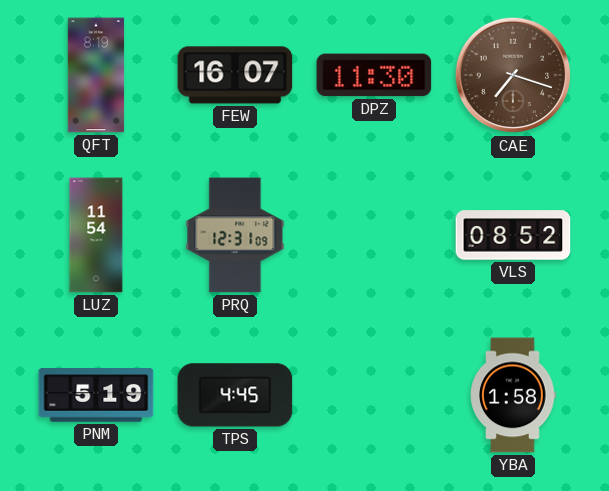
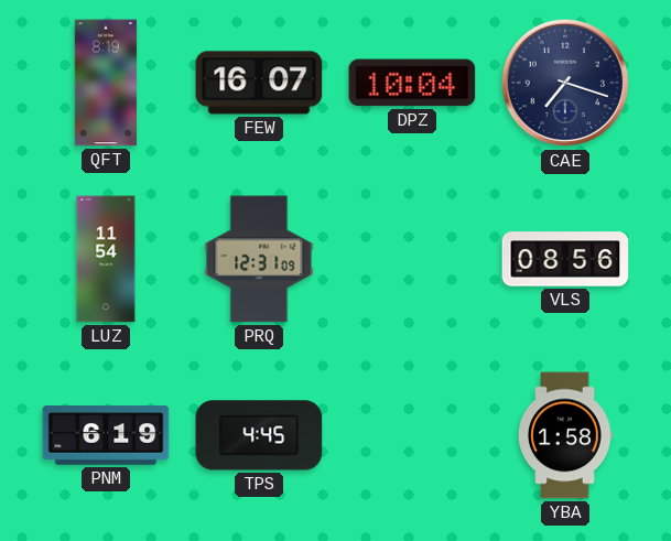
DPZ: 11:30 -> 10:04 (412, 83)
CAE dial: brown -> navy (565, 83)
VLS: 08:52 -> 08:56 (565, 259)
PNM: 5:19 -> 6:19 (106, 435)
